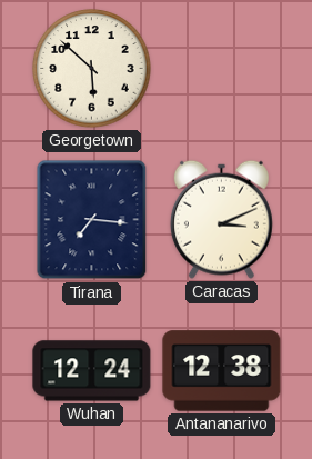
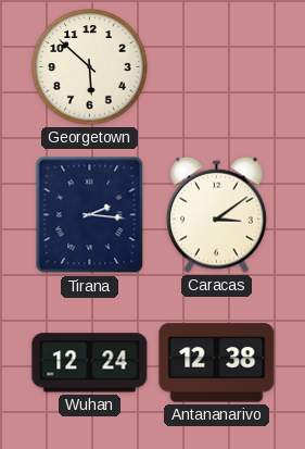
Tirana: 7:16 -> 2:16 (90, 215)
Caracas: 3:11 -> 3:09 (216, 214)
